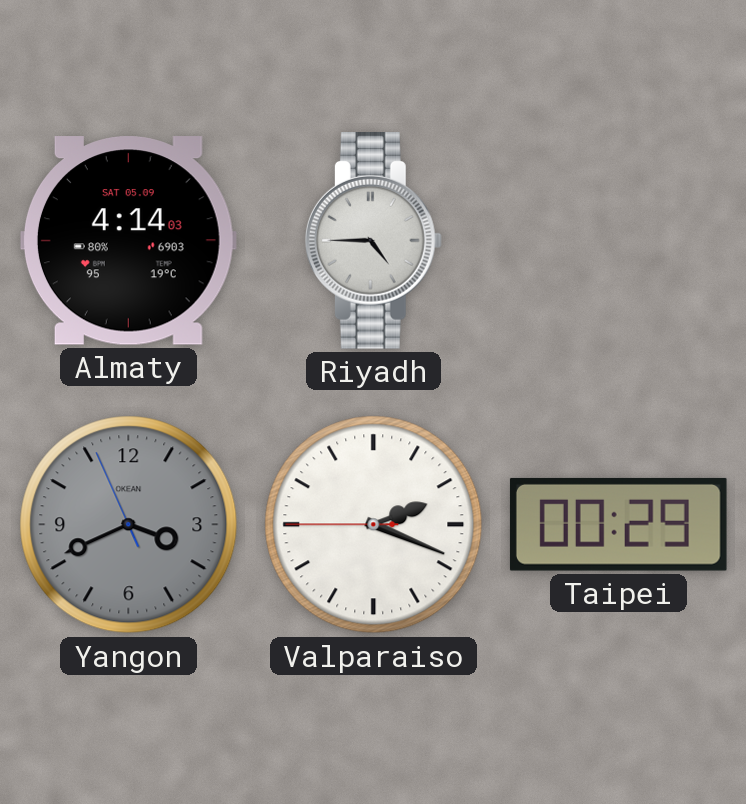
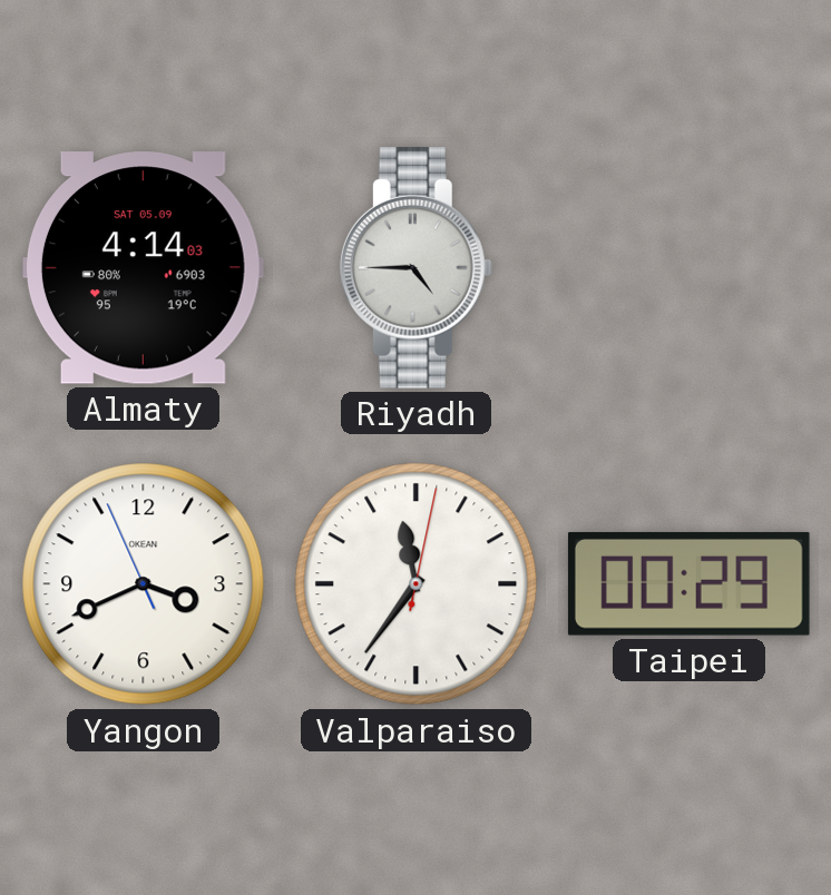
Yangon dial: grey -> white (144, 584)
Valparaiso: 2:18 -> 11:36 (417, 584)
